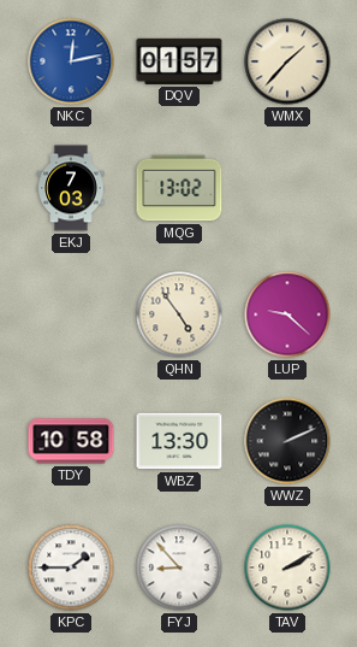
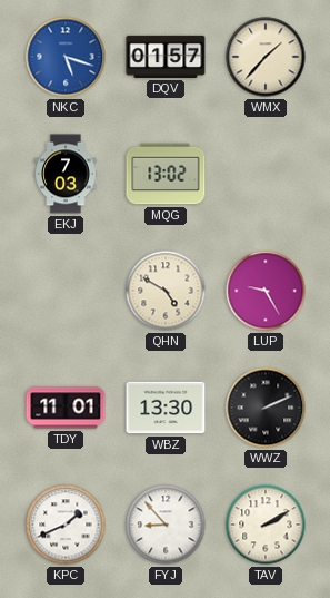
NKC: 12:13 -> 5:18 (66, 57)
QHN: 4:54 -> 4:50 (166, 291)
LUP: 9:22 -> 9:25 (266, 291)
TDY: 10:58 -> 11:01 (66, 408)
KPC: 1:45 -> 1:41 (66, 525)
